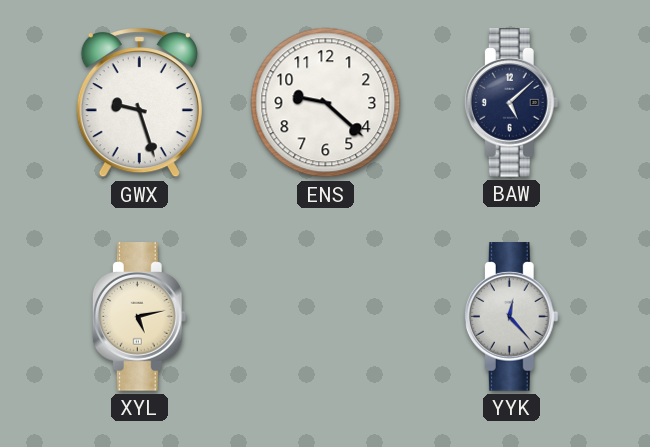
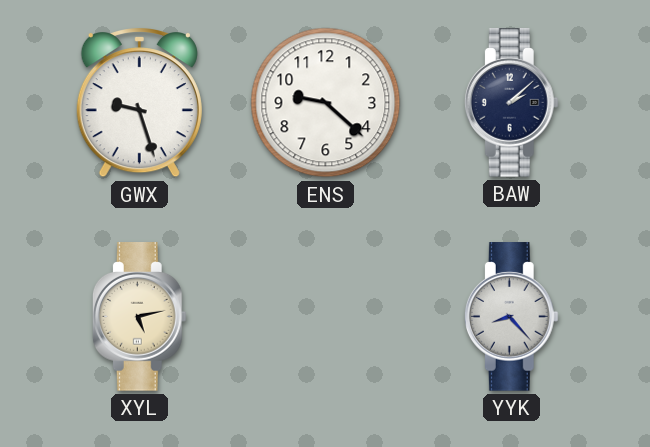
BAW: 5:08 -> 2:08 (511, 103)
YYK: 12:23 -> 8:23 (511, 317)
